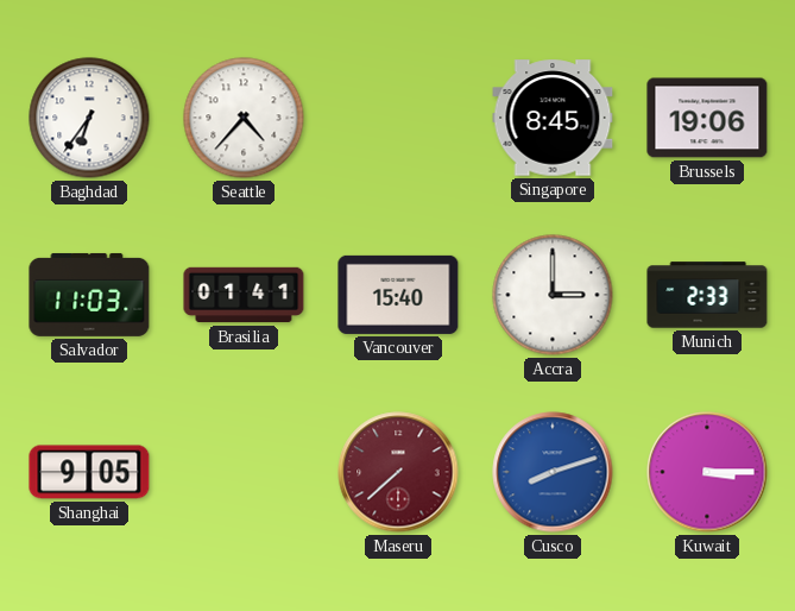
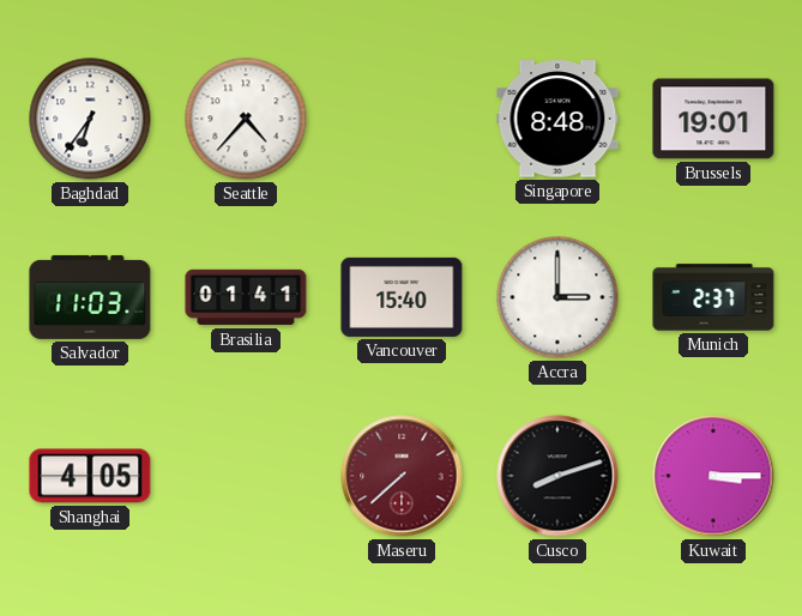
Singapore: 8:45 -> 8:48 (557, 119)
Brussels: 19:06 -> 19:01 (713, 119)
Munich: 2:33 -> 2:37 (713, 297)
Shanghai: 9:05 -> 4:05 (90, 476)
Cusco dial: blue -> black (557, 476)
